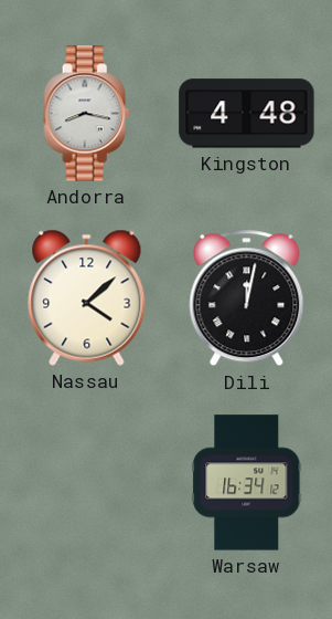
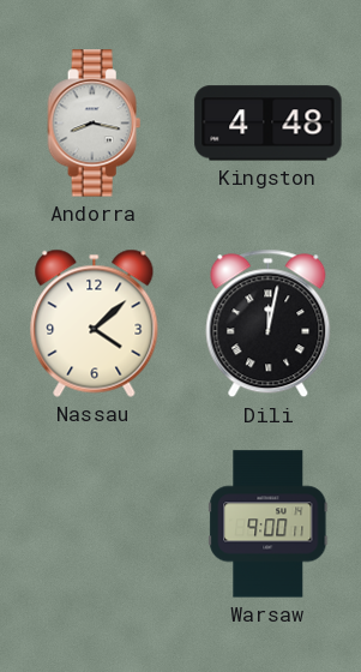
Warsaw: 16:34 -> 9:00 (269, 524)
